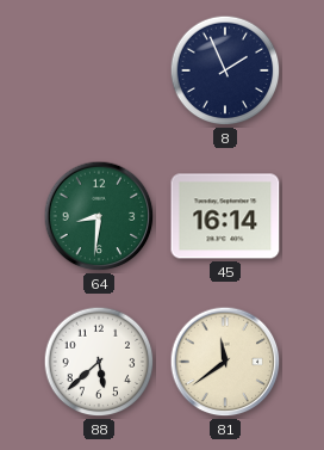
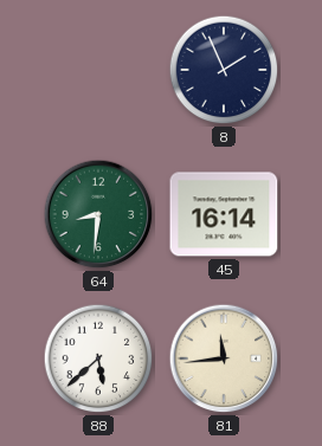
81: 11:39 -> 11:44 (224, 358)
